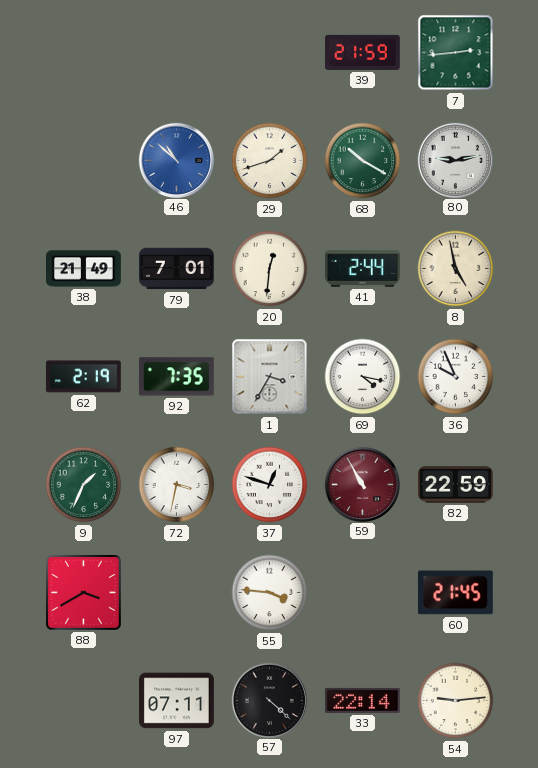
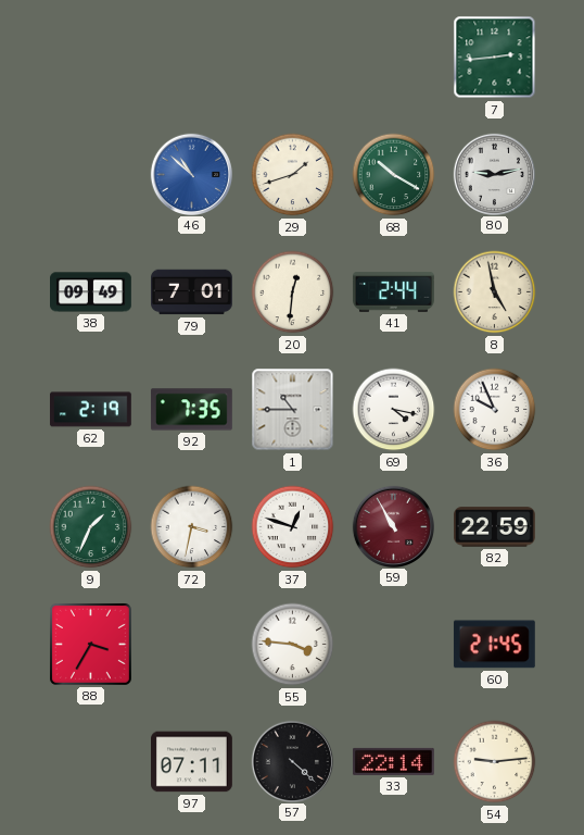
39: 21:59 -> none (363, 52)
38: 21:49 -> 09:49 (91, 292)
1: 3:35 -> 10:45 (293, 410)
88: 3:40 -> 3:35 (90, 644)
